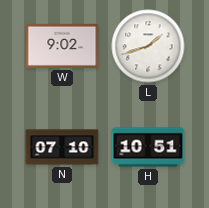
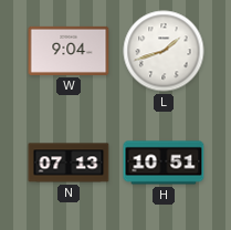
W: 9:02 -> 9:04 (69, 51)
N: 07:10 -> 07:13 (69, 163)
